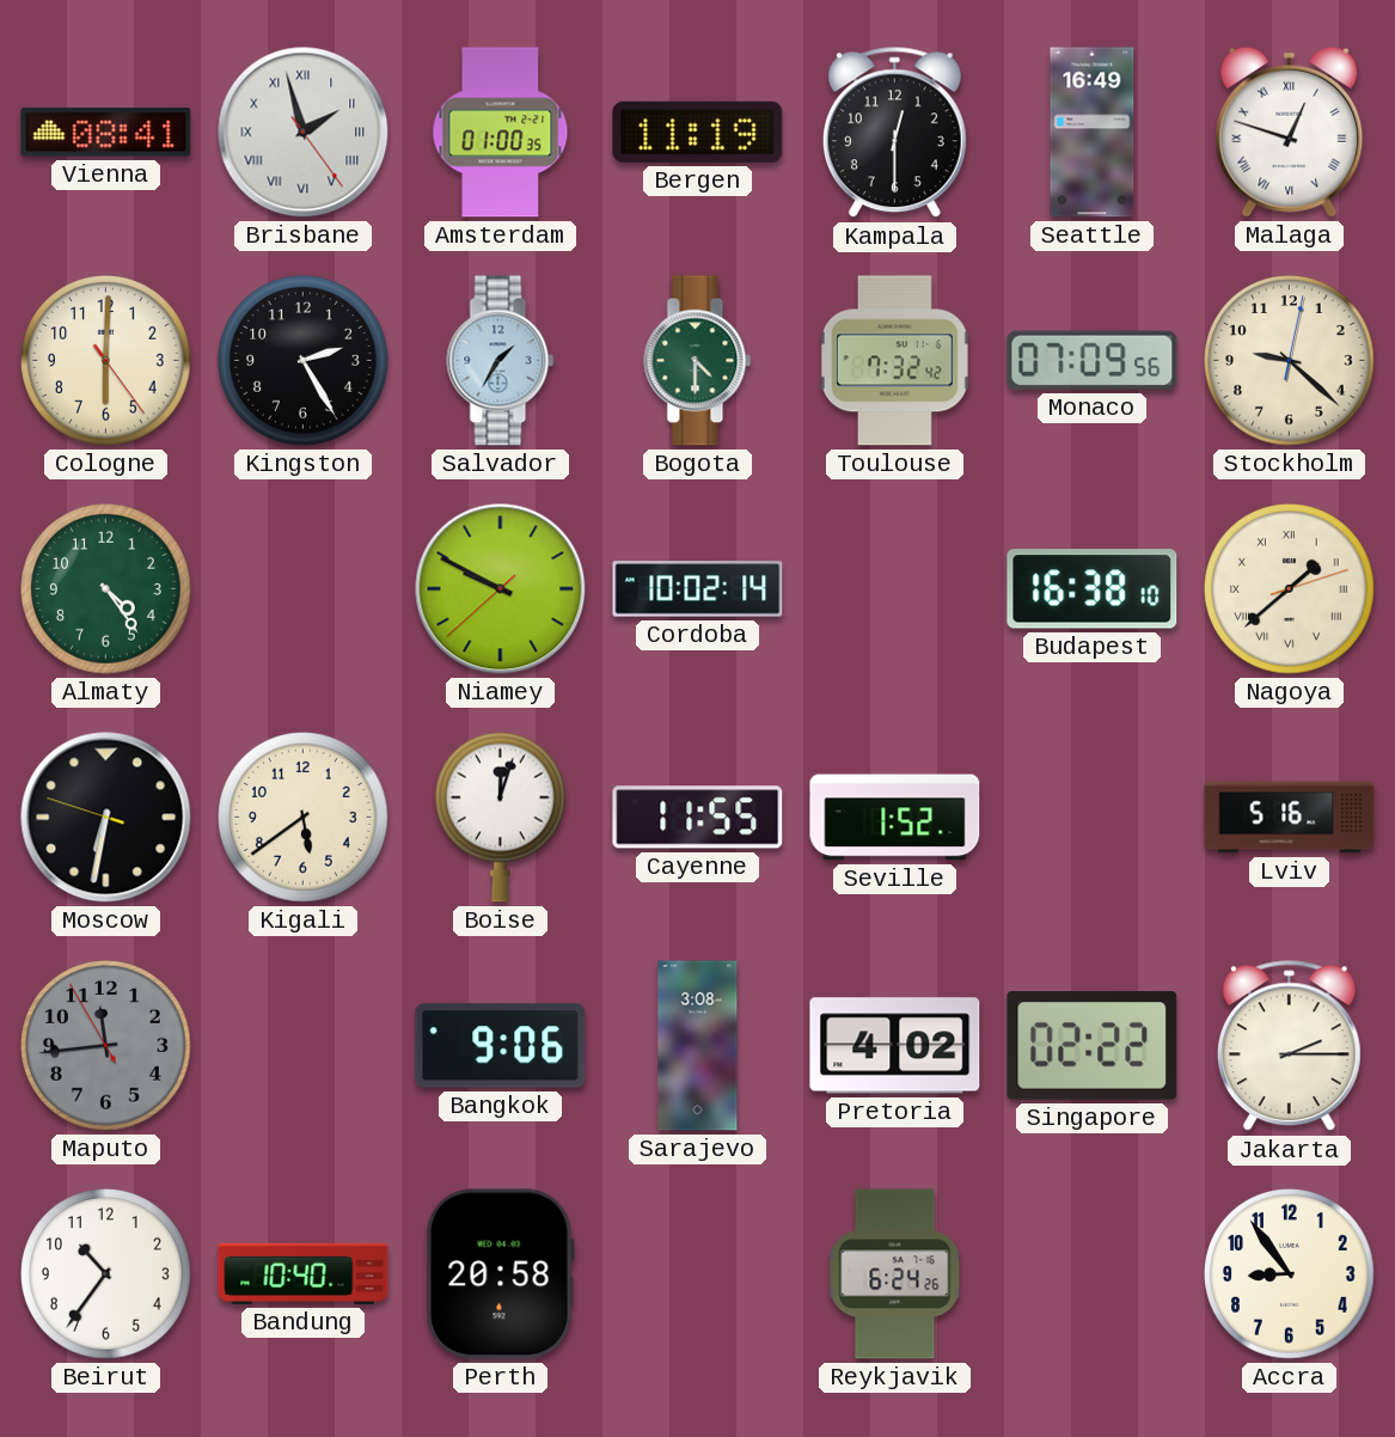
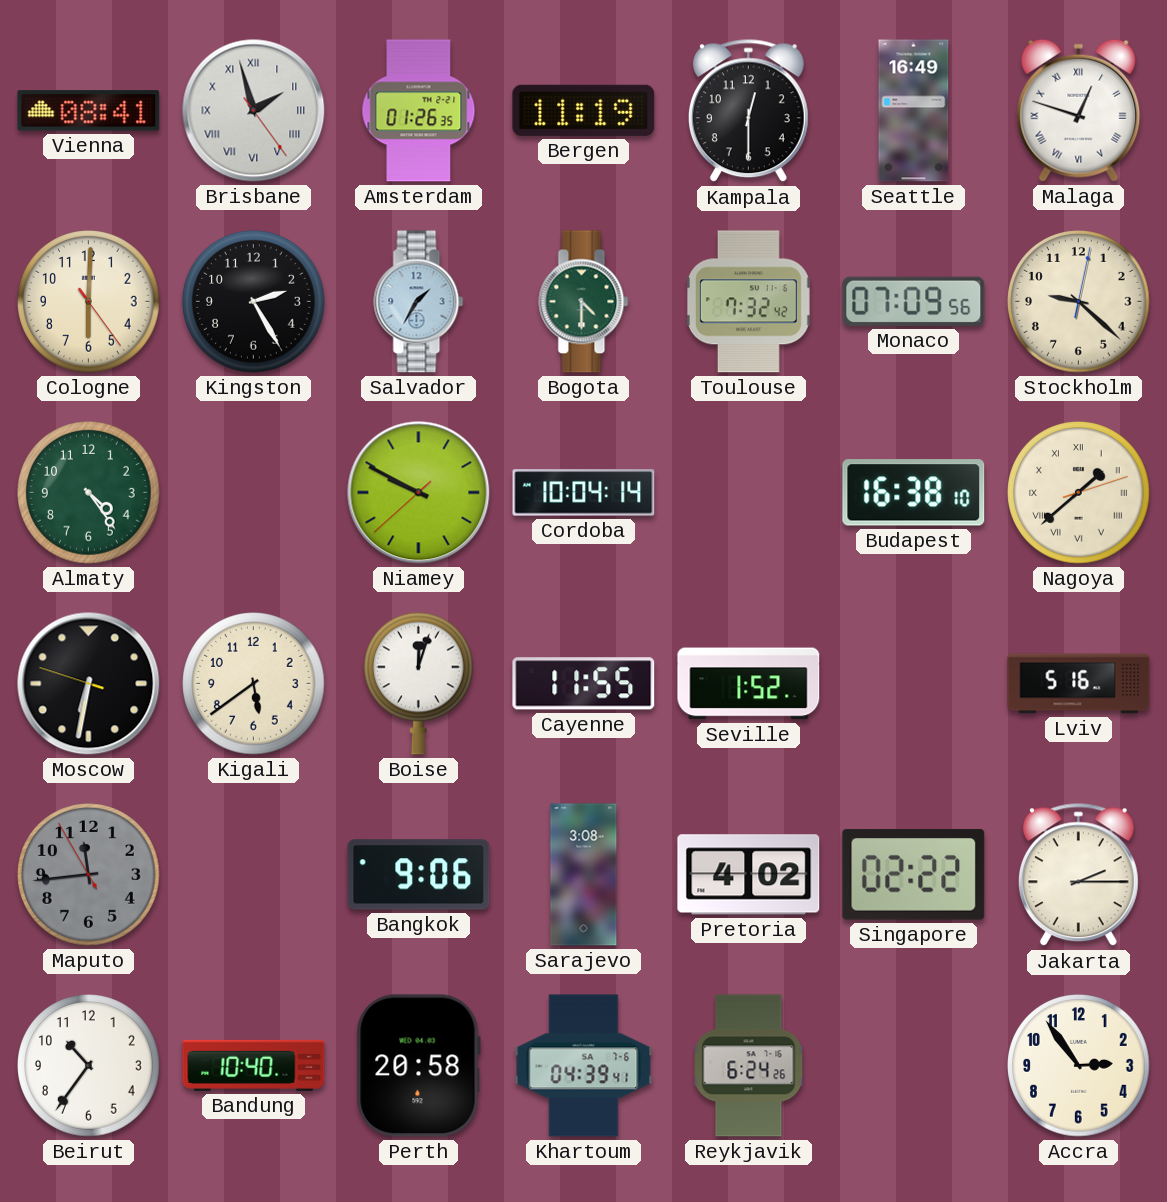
Amsterdam: 01:00 -> 01:26 (419, 111)
Cordoba: 10:02 -> 10:04 (584, 493)
Khartoum: none -> 04:39 (584, 1066)
Accra: 8:54 -> 2:54 (1079, 1066)
